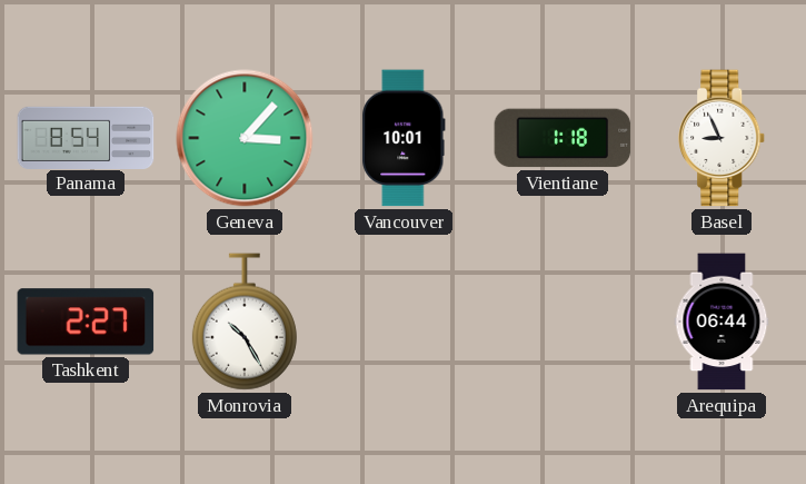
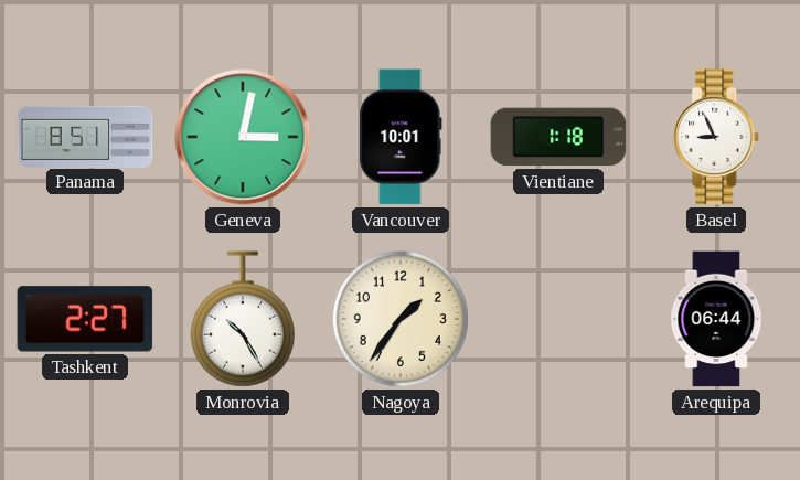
Panama: 8:54 -> 8:51 (85, 136)
Geneva: 3:07 -> 3:02 (243, 137)
Nagoya: none -> 1:36 (401, 319)
